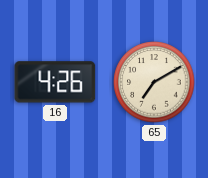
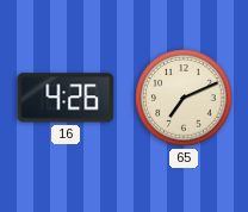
65: 7:10 -> 7:11 (184, 98)
